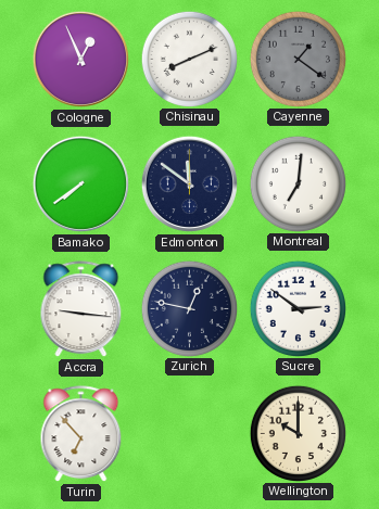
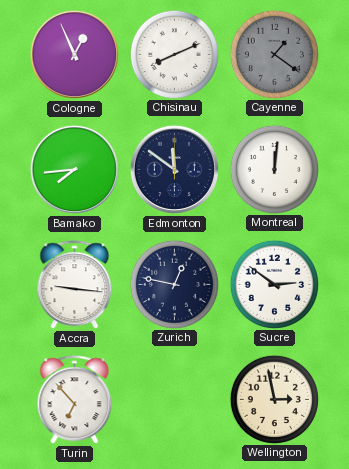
Bamako: 7:39 -> 7:44 (74, 169)
Montreal: 7:01 -> 12:01 (274, 169)
Wellington: 10:00 -> 2:58 (274, 399)
